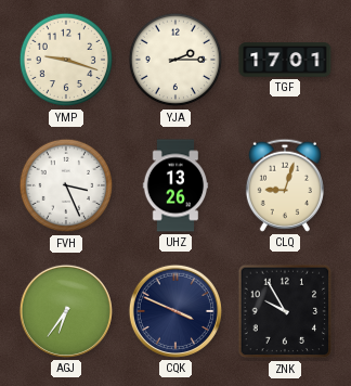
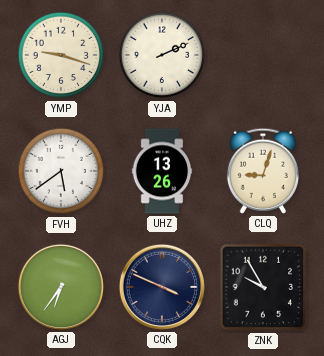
YJA: 2:15 -> 2:11 (162, 55)
TGF: 17:01 -> none (285, 60)
FVH: 3:26 -> 5:39 (61, 171)
